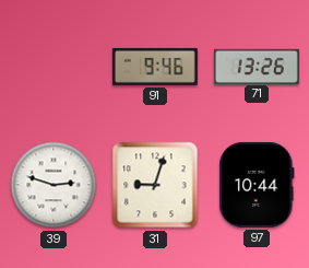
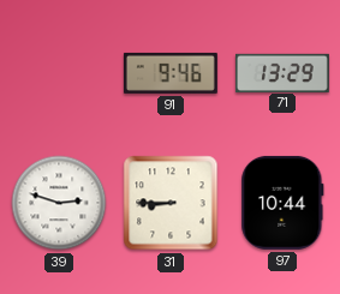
71: 13:26 -> 13:29 (282, 72)
31: 9:03 -> 8:45 (171, 203)
